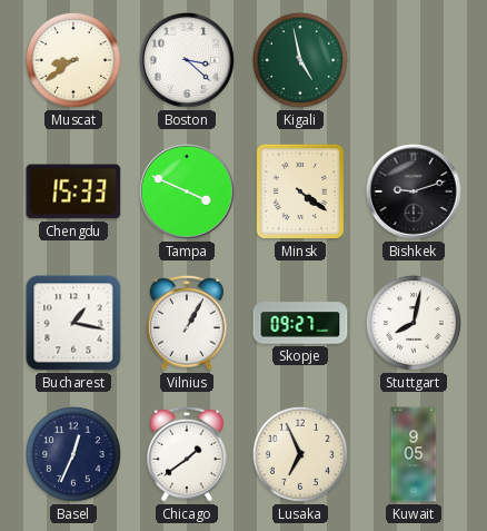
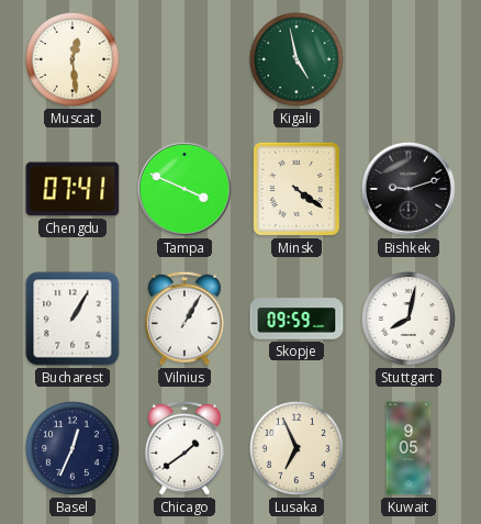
Muscat: 8:39 -> 12:29 (72, 59)
Boston: 3:22 -> none (188, 61)
Chengdu: 15:33 -> 07:41 (72, 189)
Bucharest: 1:17 -> 1:05 (72, 319)
Skopje: 09:27 -> 09:59 (297, 319)
